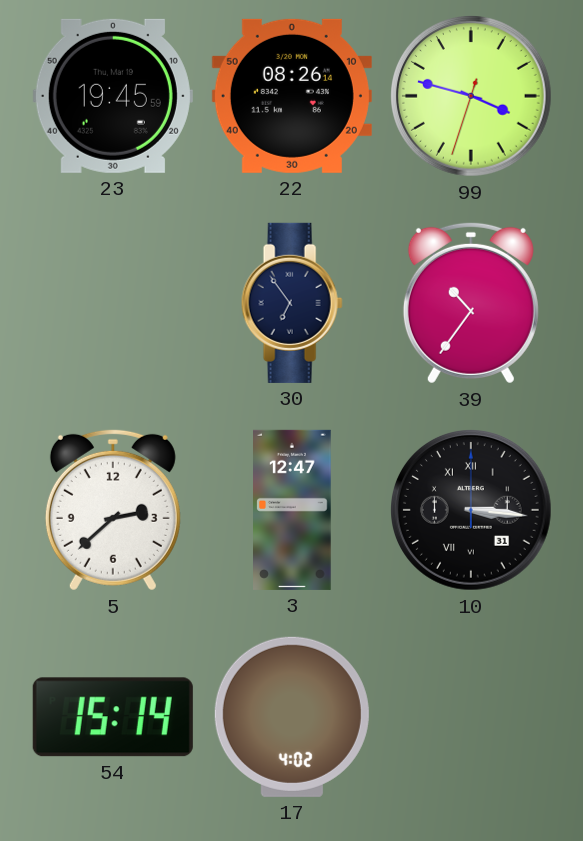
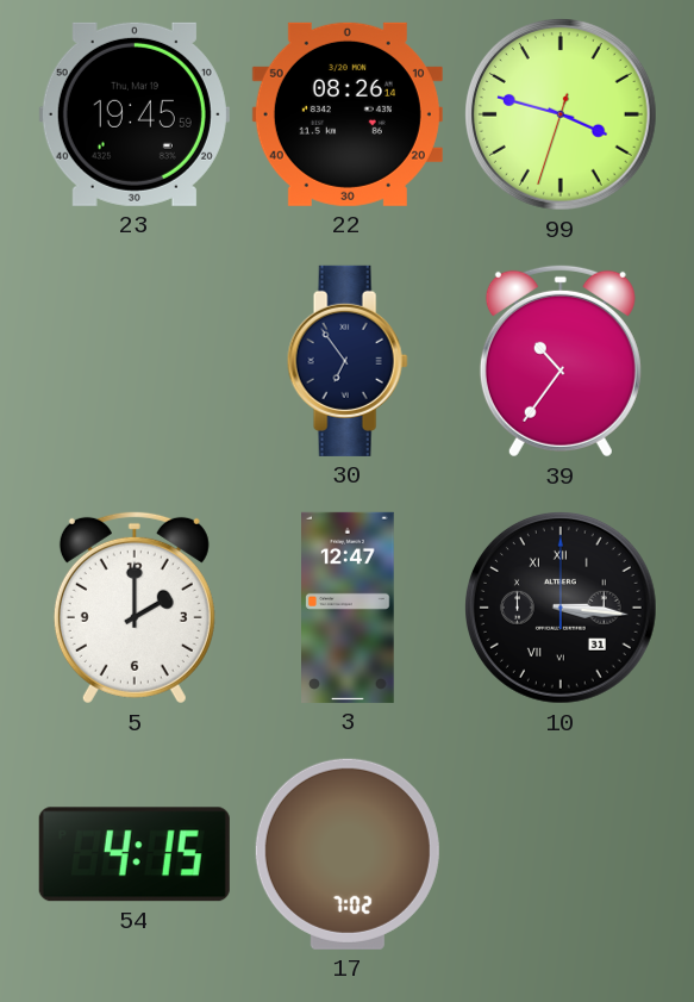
5: 2:38 -> 2:00 (135, 608)
54: 15:14 -> 4:15 (135, 854)
17: 4:02 -> 7:02 (348, 854)
